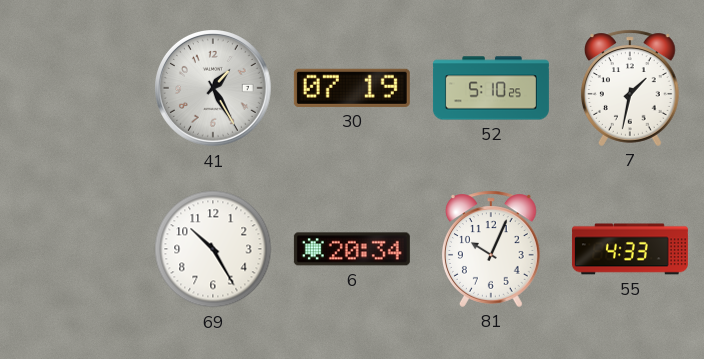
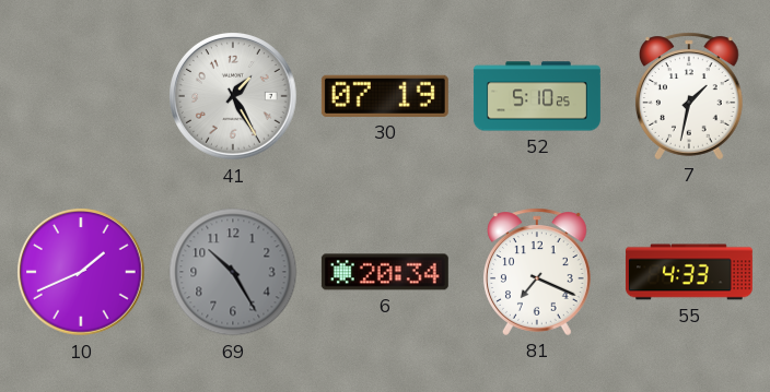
10: none -> 1:41 (82, 273)
69 dial: white -> grey (233, 272)
81: 10:04 -> 7:19 (537, 272)
